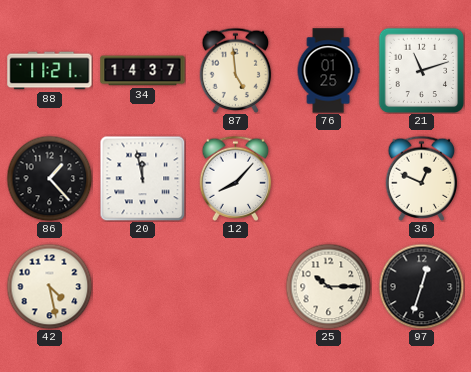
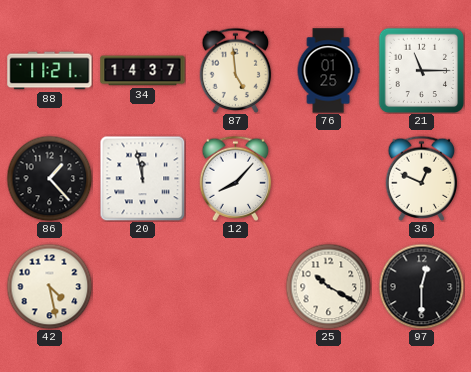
21: 11:12 -> 11:15 (421, 70)
25: 10:15 -> 10:20 (328, 286)
97: 12:33 -> 12:30 (421, 286)
